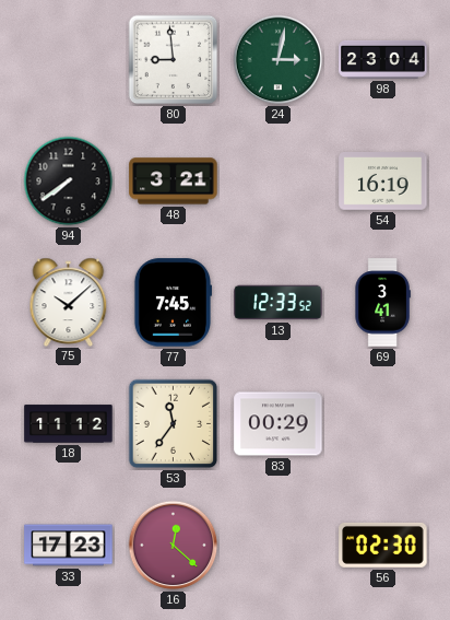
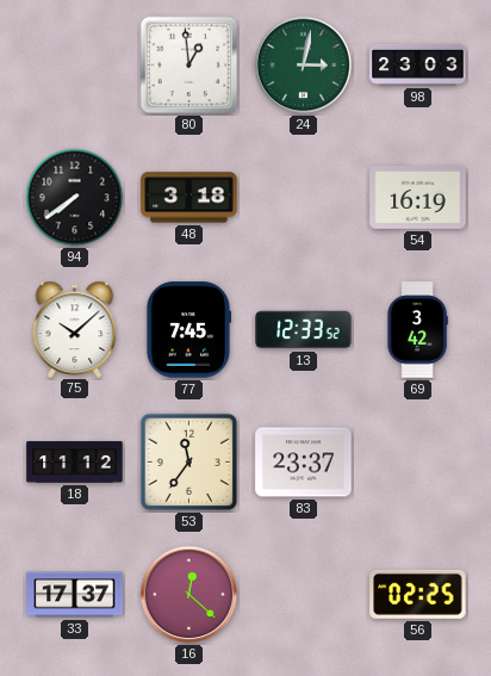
80: 8:59 -> 12:59 (189, 66)
98: 23:04 -> 23:03 (418, 64)
48: 3:21 -> 3:18 (189, 198)
69: 3:41 -> 3:42 (417, 330)
83: 00:29 -> 23:37 (304, 463)
33: 17:23 -> 17:37 (75, 595)
56: 02:30 -> 02:25 (418, 594)
